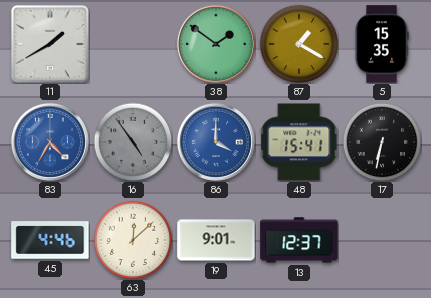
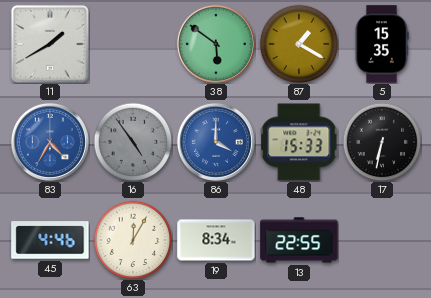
38: 1:51 -> 5:51 (216, 44)
48: 15:41 -> 15:33 (299, 142)
63: 12:08 -> 12:05 (133, 240)
19: 9:01 -> 8:34 (216, 240)
13: 12:37 -> 22:55 (299, 240)
